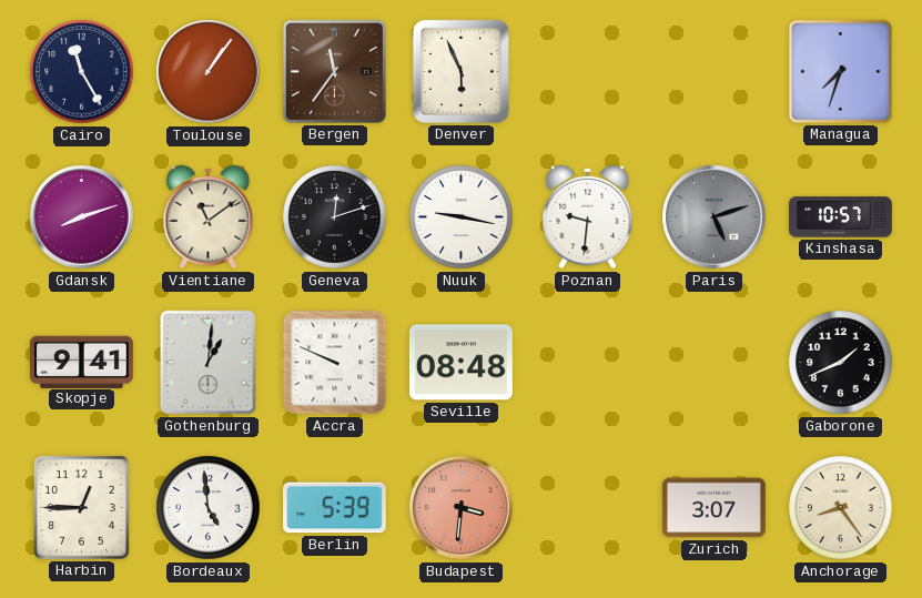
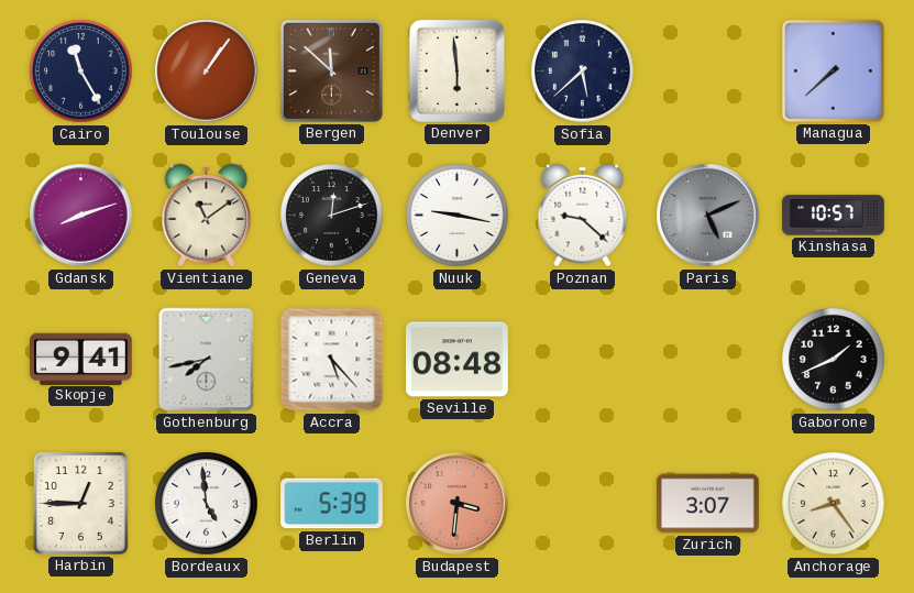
Bergen: 11:36 -> 11:52 (331, 70)
Denver: 5:56 -> 5:59 (456, 70)
Sofia: none -> 5:38 (583, 72)
Managua: 7:33 -> 7:38 (833, 70)
Poznan: 9:31 -> 9:22 (583, 216)
Paris: 5:12 -> 5:11 (708, 216)
Gothenburg: 1:01 -> 7:43 (207, 360)
Accra: 9:49 -> 5:23 (332, 360)
